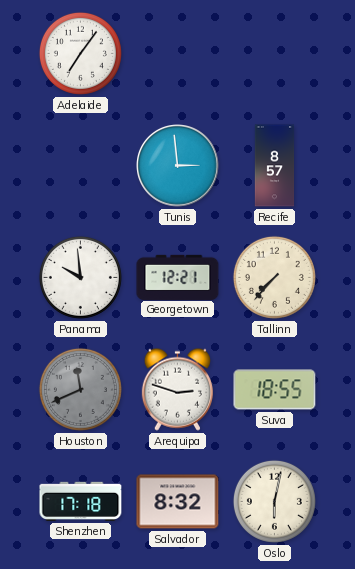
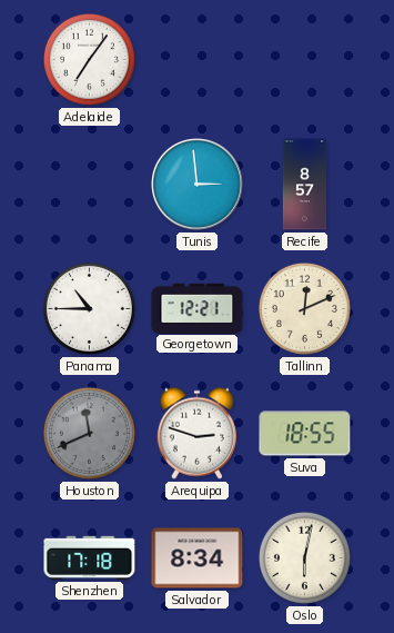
Panama: 9:59 -> 10:45 (89, 308)
Tallinn: 7:37 -> 12:11 (304, 308)
Salvador: 8:32 -> 8:34 (198, 558)
